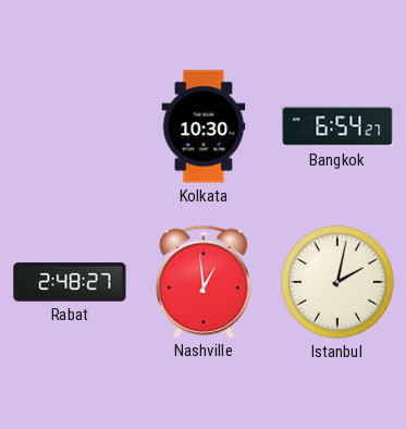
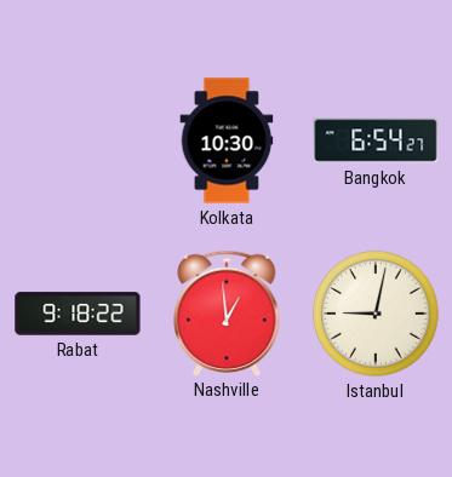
Rabat: 2:48 -> 9:18 (78, 314)
Istanbul: 2:02 -> 9:02 (376, 314)
